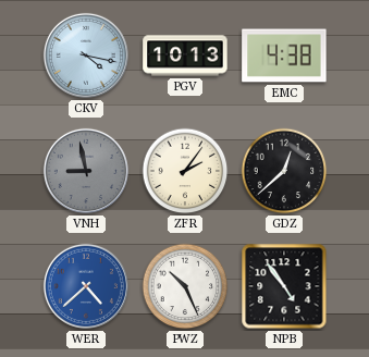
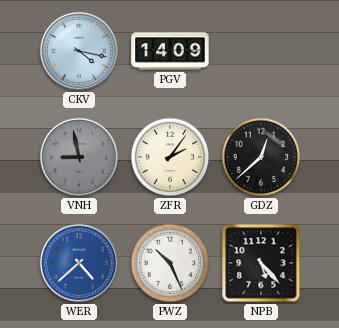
PGV: 10:13 -> 14:09 (170, 51)
EMC: 4:38 -> none (284, 56)
NPB: 4:54 -> 5:23 (261, 263)
